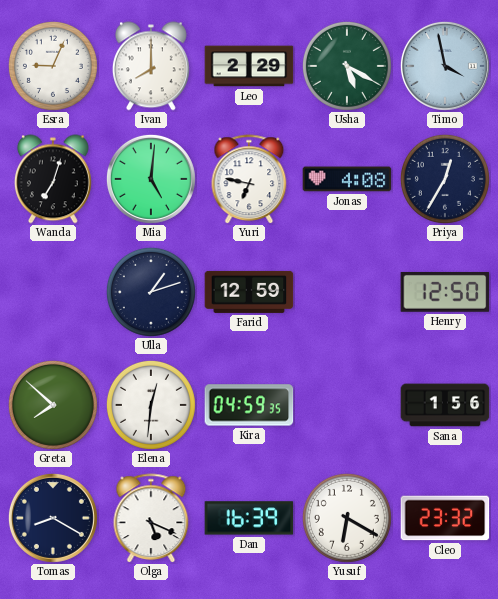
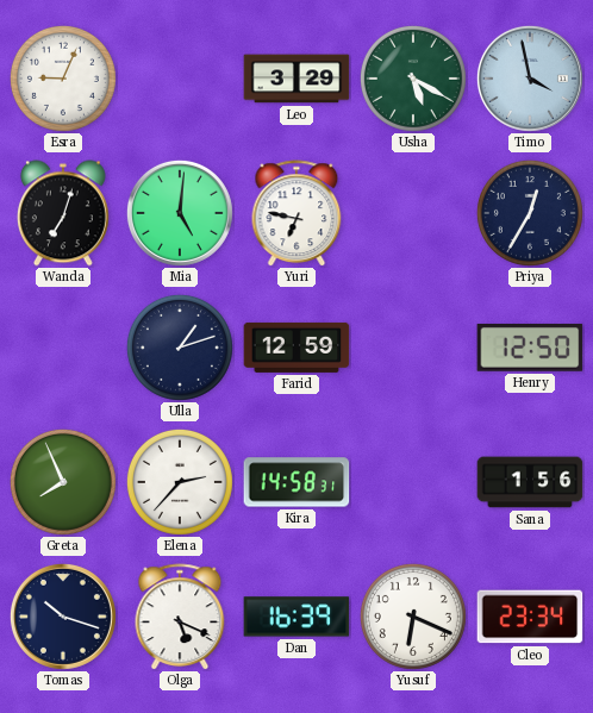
Ivan: 8:00 -> none (151, 66)
Leo: 2:29 -> 3:29 (296, 79)
Jonas: 4:08 -> none (347, 179)
Greta: 7:52 -> 7:56 (63, 482)
Elena: 12:31 -> 2:37 (180, 482)
Kira: 04:59 -> 14:58 (296, 482)
Tomas: 8:20 -> 10:18 (63, 617)
Yusuf: 6:20 -> 6:19 (413, 617)
Cleo: 23:32 -> 23:34 (530, 617)
